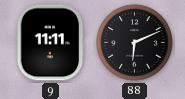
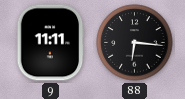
88: 6:11 -> 6:16 (135, 43)
